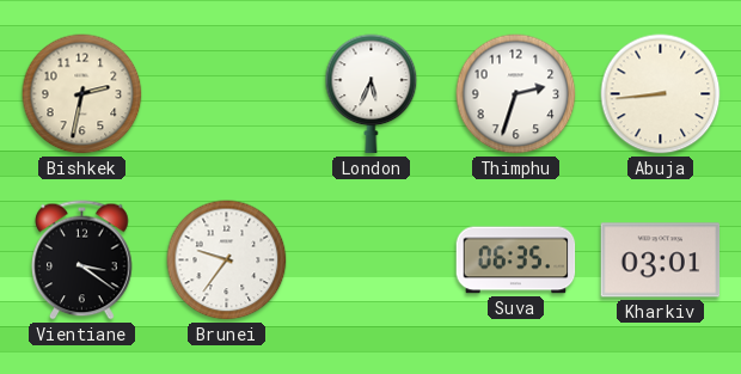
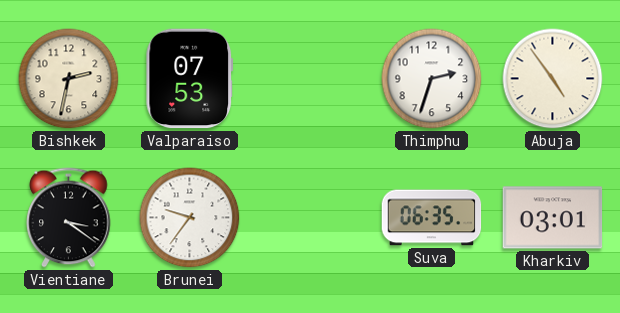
Valparaiso: none -> 07:53 (190, 79)
London: 5:34 -> none (372, 94)
Abuja: 8:44 -> 4:54 (553, 79)
